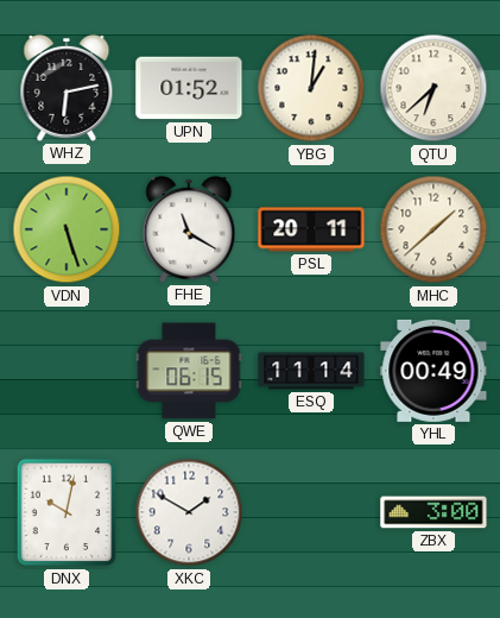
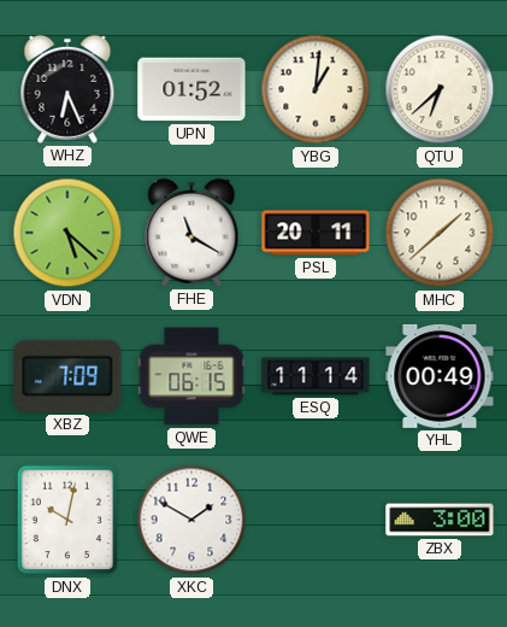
WHZ: 6:13 -> 6:26 (67, 89)
VDN: 5:27 -> 5:22 (67, 233)
XBZ: none -> 7:09 (67, 376)
